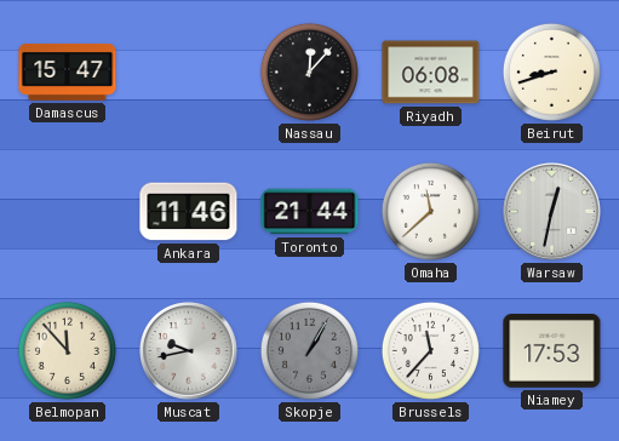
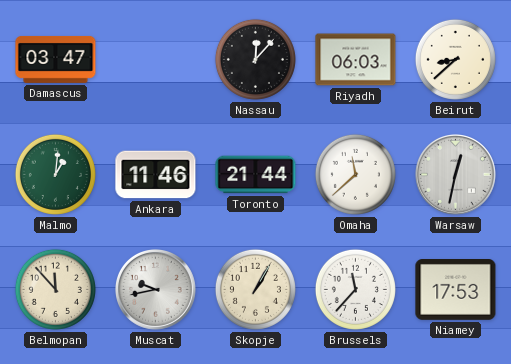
Damascus: 15:47 -> 03:47 (56, 59)
Riyadh: 06:08 -> 06:03 (356, 60)
Beirut: 8:42 -> 8:38 (455, 59)
Malmo: none -> 1:01 (55, 174)
Skopje dial: grey -> cream (255, 289)
